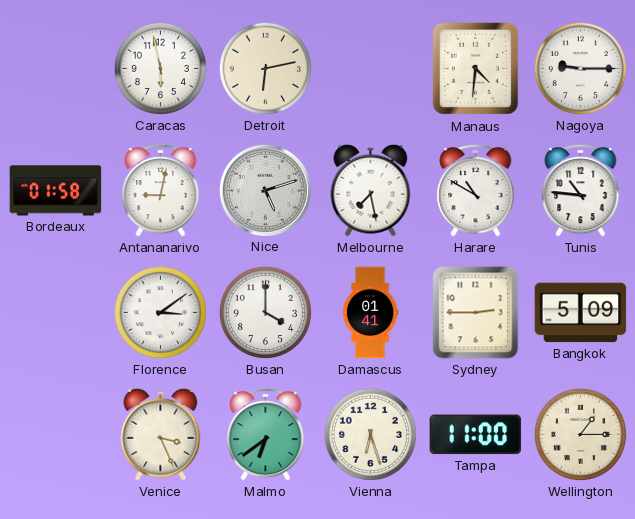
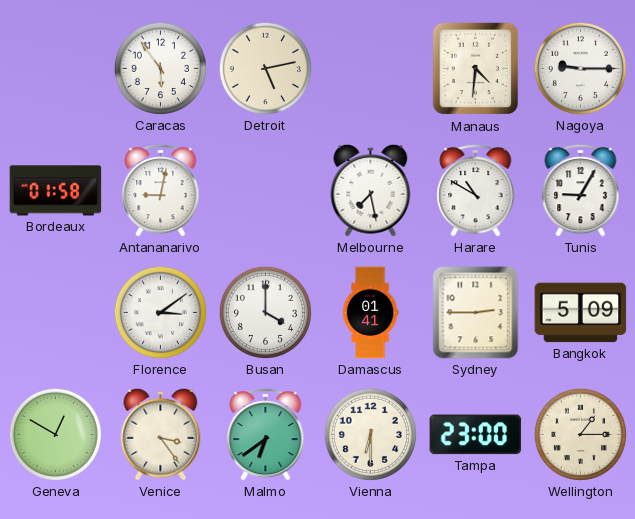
Caracas: 5:58 -> 5:54 (160, 68)
Detroit: 6:13 -> 5:13 (265, 68)
Nice: 5:12 -> none (265, 190)
Tunis: 10:46 -> 9:05 (581, 190)
Geneva: none -> 12:50 (55, 434)
Venice: 3:26 -> 3:24 (161, 434)
Vienna: 6:27 -> 6:30 (370, 434)
Tampa: 11:00 -> 23:00 (476, 435)
